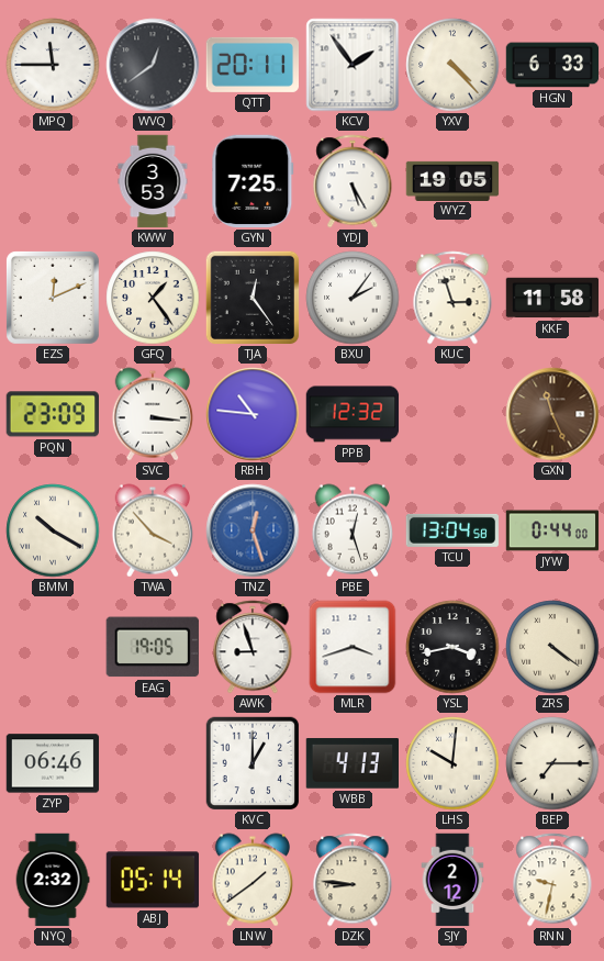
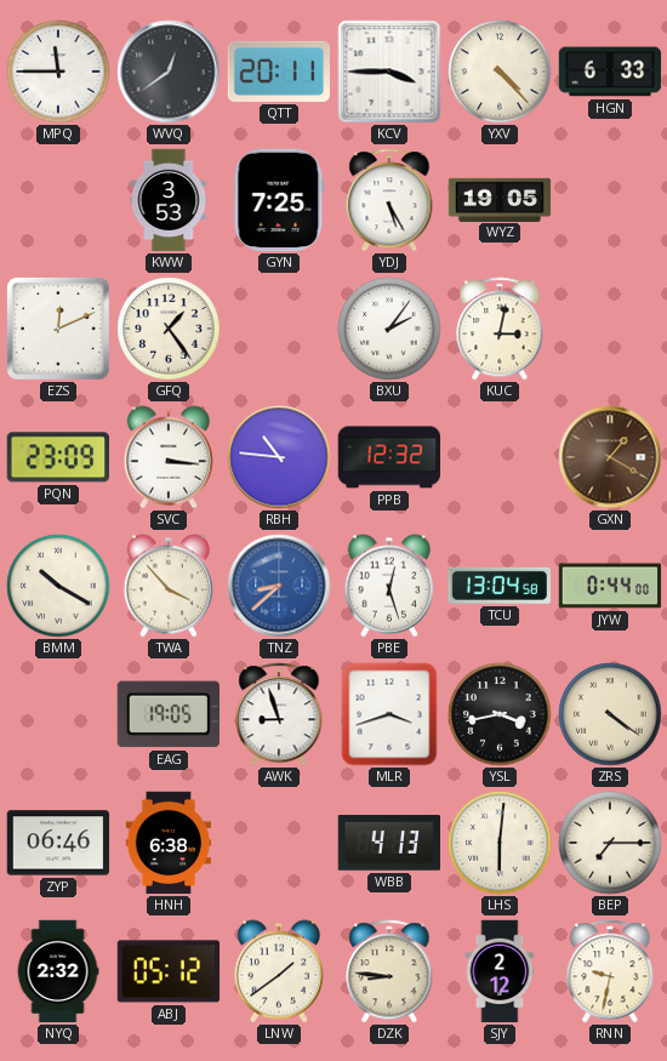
KCV: 1:54 -> 3:45 (389, 72)
TJA: 12:24 -> none (253, 298)
KUC: 2:57 -> 3:02 (500, 329)
KKF: 11:58 -> none (552, 298)
GXN: 11:26 -> 1:20 (610, 457)
TNZ: 12:27 -> 8:38 (279, 586)
HNH: none -> 6:38 (169, 843)
KVC: 1:00 -> none (253, 763)
LHS: 10:01 -> 6:01 (500, 843)
ABJ: 05:14 -> 05:12 (169, 971)
